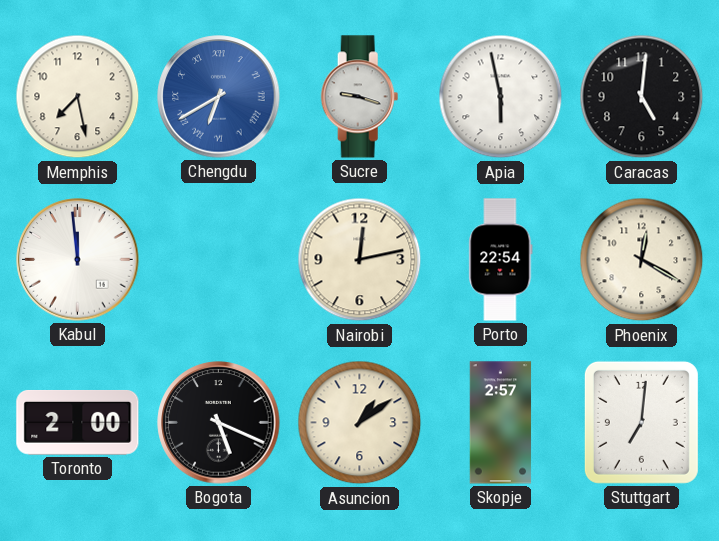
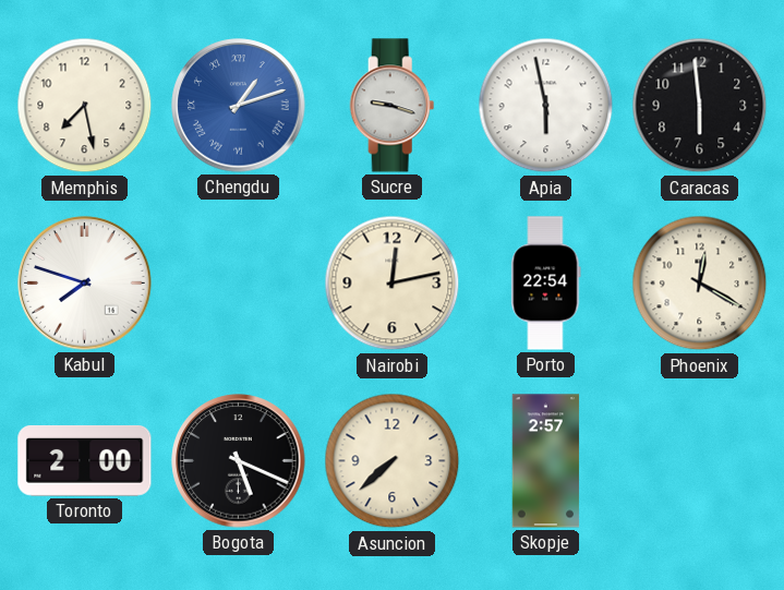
Chengdu: 6:40 -> 1:12 (239, 106)
Caracas: 5:01 -> 5:59 (700, 106)
Kabul: 11:59 -> 7:48 (85, 284)
Asuncion: 1:09 -> 7:38 (393, 461)
Stuttgart: 7:01 -> none (641, 422)
